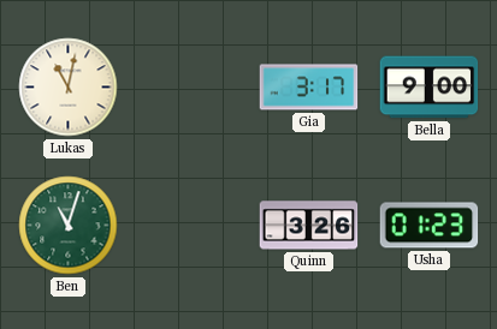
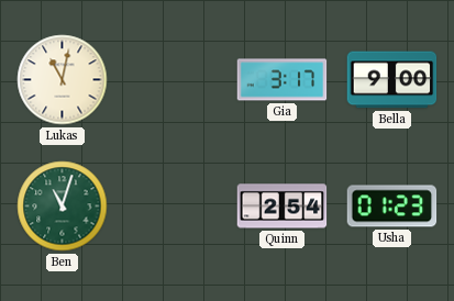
Quinn: 3:26 -> 2:54 (283, 207)
